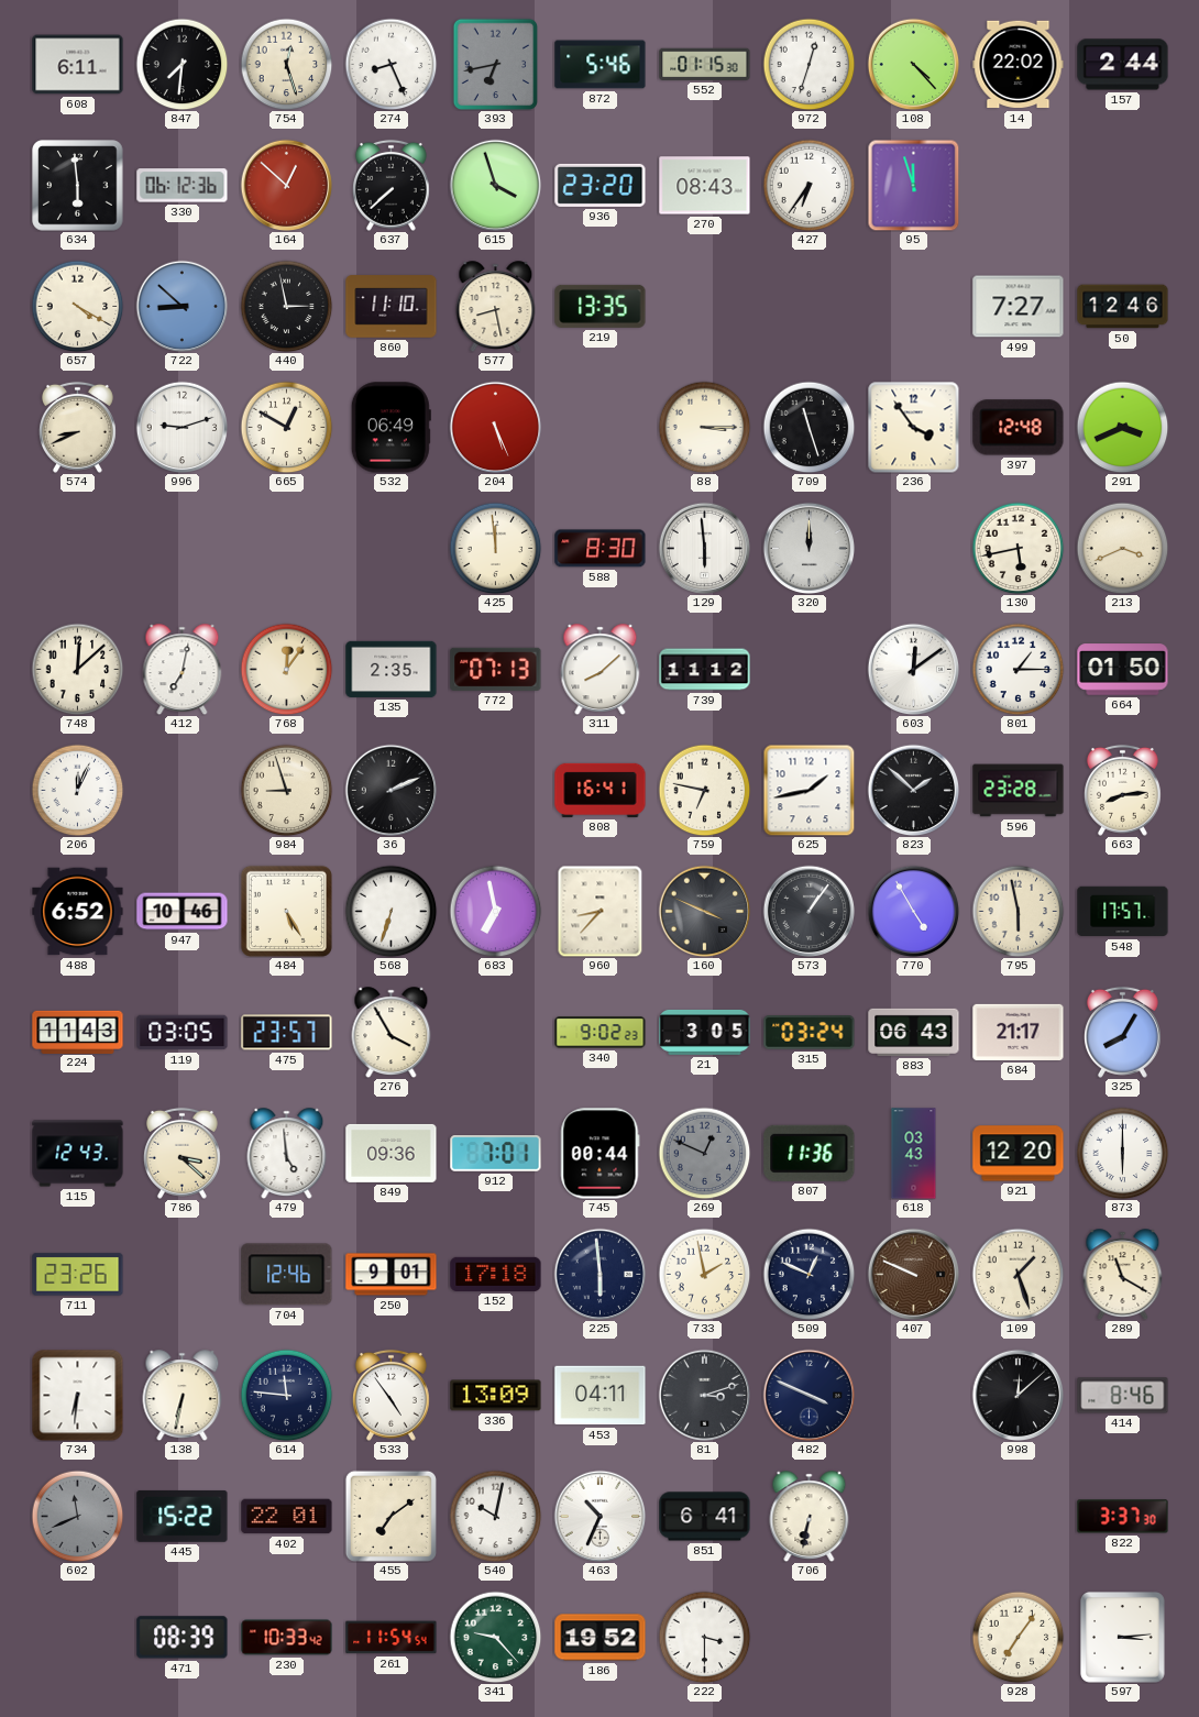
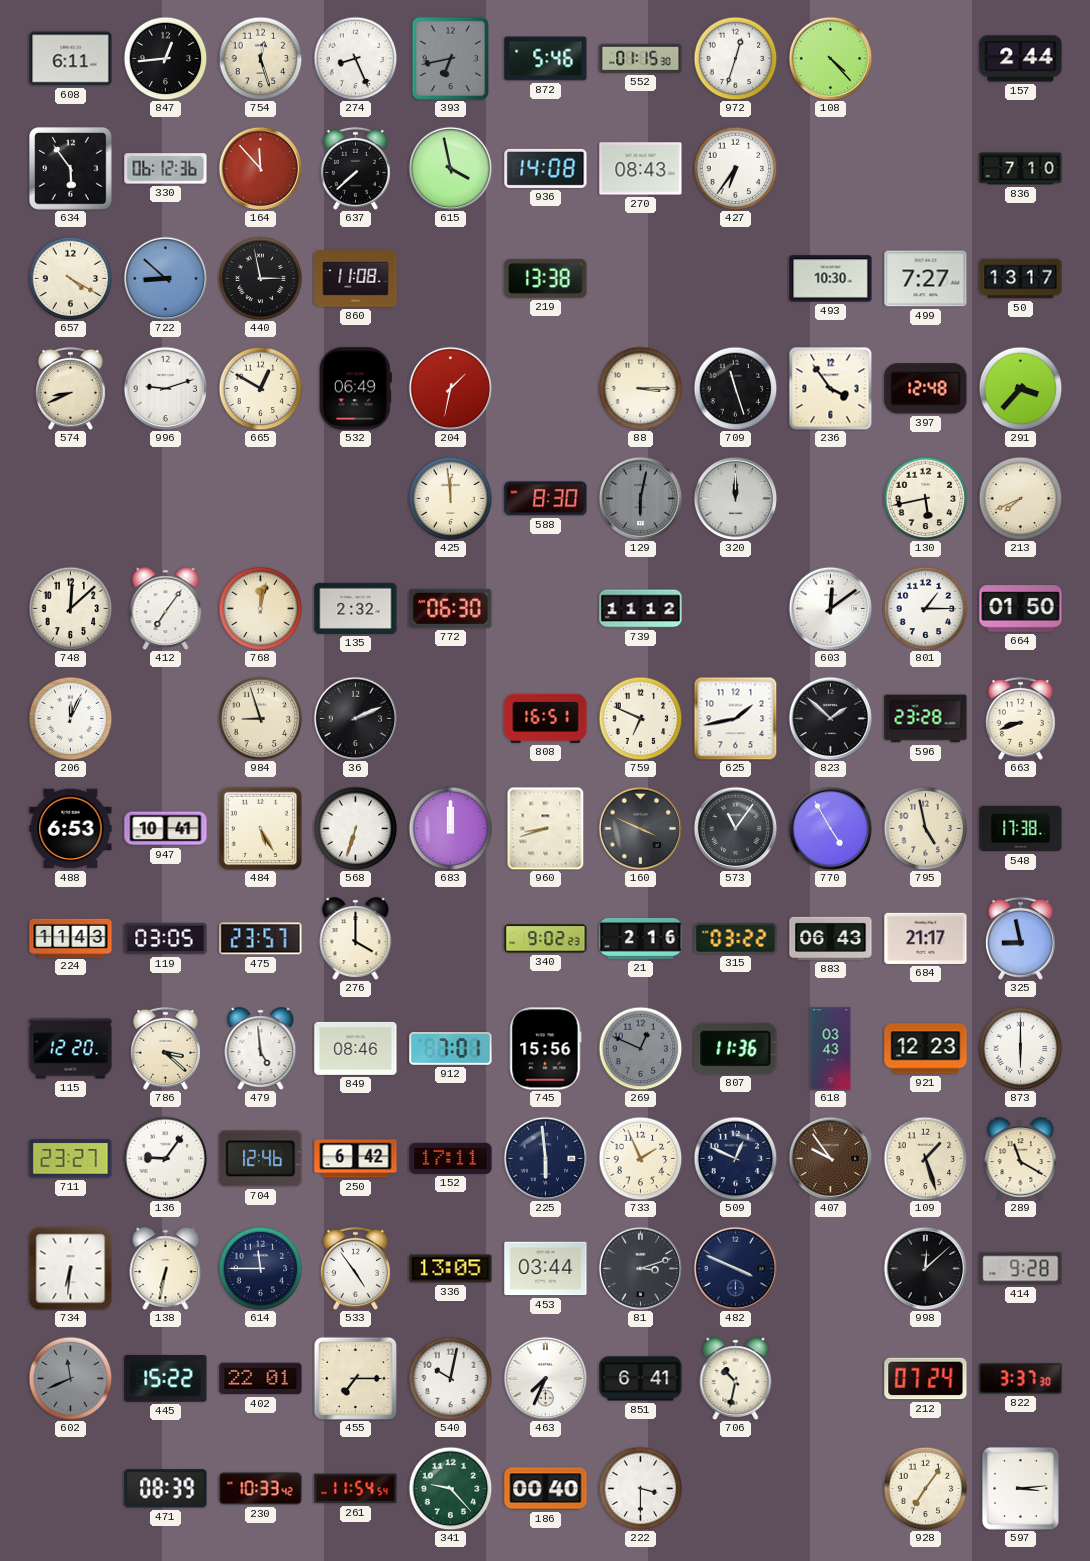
847: 7:31 -> 12:44 (165, 58)
14: 22:02 -> none (1019, 65)
634: 5:59 -> 5:54 (71, 169)
164: 12:52 -> 11:53 (260, 168)
615: 3:57 -> 3:58 (450, 168)
936: 23:20 -> 14:08 (546, 168)
95: 11:57 -> none (913, 185)
836: none -> 7:10 (1021, 169)
860: 11:10 -> 11:08 (356, 279)
577: 8:28 -> none (496, 307)
219: 13:35 -> 13:38 (546, 278)
493: none -> 10:30 (831, 279)
50: 12:46 -> 13:17 (1021, 279)
204: 5:26 -> 1:32 (450, 388)
291: 3:41 -> 3:37 (1020, 388)
129: 5:59 -> 6:02 (640, 498)
129 dial: white -> grey (640, 498)
213: 3:41 -> 7:41 (1020, 498)
412: 7:02 -> 7:06 (166, 609)
768: 12:06 -> 12:02 (260, 608)
135: 2:35 -> 2:32 (356, 608)
772: 07:13 -> 06:30 (451, 608)
311: 8:08 -> none (601, 670)
808: 16:41 -> 16:51 (546, 718)
759: 6:47 -> 6:49 (640, 718)
663: 8:14 -> 8:42 (1020, 718)
488: 6:52 -> 6:53 (71, 829)
947: 10:46 -> 10:41 (166, 829)
683: 6:58 -> 12:00 (450, 828)
960: 8:37 -> 8:42 (546, 828)
573: 1:06 -> 11:06 (735, 828)
795: 5:58 -> 4:58 (925, 828)
548: 17:57 -> 17:38 (1021, 829)
276: 3:55 -> 4:00 (356, 939)
21: 3:05 -> 2:16 (641, 938)
315: 03:24 -> 03:22 (736, 939)
325: 8:05 -> 8:58 (1020, 938)
115: 12:43 -> 12:20 (71, 1049)
849: 09:36 -> 08:46 (356, 1048)
745: 00:44 -> 15:56 (546, 1049)
921: 12:20 -> 12:23 (926, 1049)
711: 23:26 -> 23:27 (71, 1159)
136: none -> 9:06 (165, 1158)
250: 9:01 -> 6:42 (356, 1159)
152: 17:18 -> 17:11 (451, 1158)
733: 1:58 -> 1:56 (640, 1158)
407: 9:49 -> 9:54 (830, 1158)
614: 11:46 -> 11:45 (260, 1268)
336: 13:09 -> 13:05 (451, 1269)
453: 04:11 -> 03:44 (546, 1269)
414: 8:46 -> 9:28 (1021, 1269)
455: 7:09 -> 7:15 (355, 1378)
463: 10:34 -> 7:34 (545, 1378)
706: 6:32 -> 10:32 (736, 1379)
212: none -> 07:24 (926, 1379)
186: 19:52 -> 00:40 (546, 1489)
